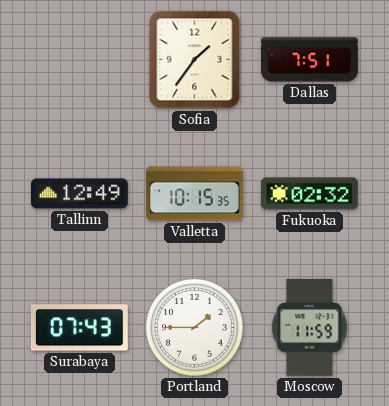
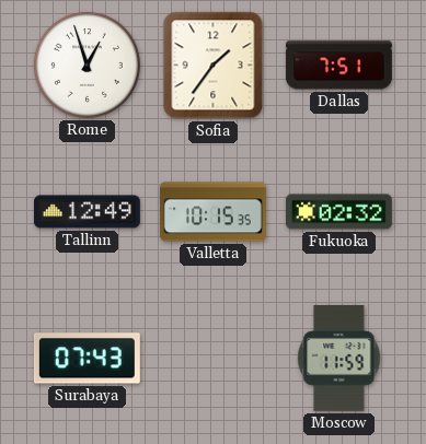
Rome: none -> 12:57 (87, 65)
Portland: 1:45 -> none (194, 327)
